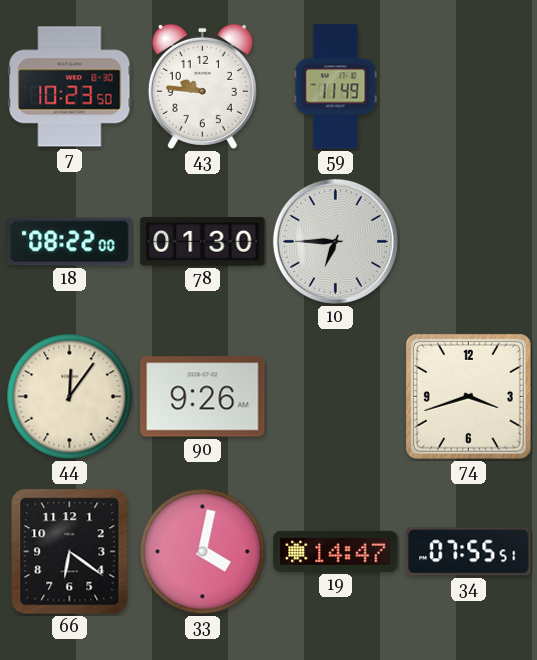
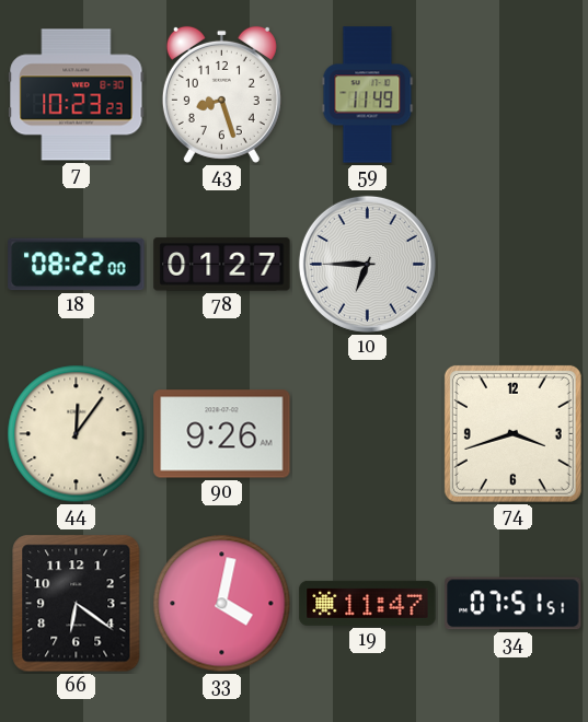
7: 10:23:50 -> 10:23:23 (77, 95)
43: 9:46 -> 8:27 (221, 94)
78: 01:30 -> 01:27 (222, 265)
19: 14:47 -> 11:47 (368, 603)
34: 07:55 -> 07:51 (514, 604)
